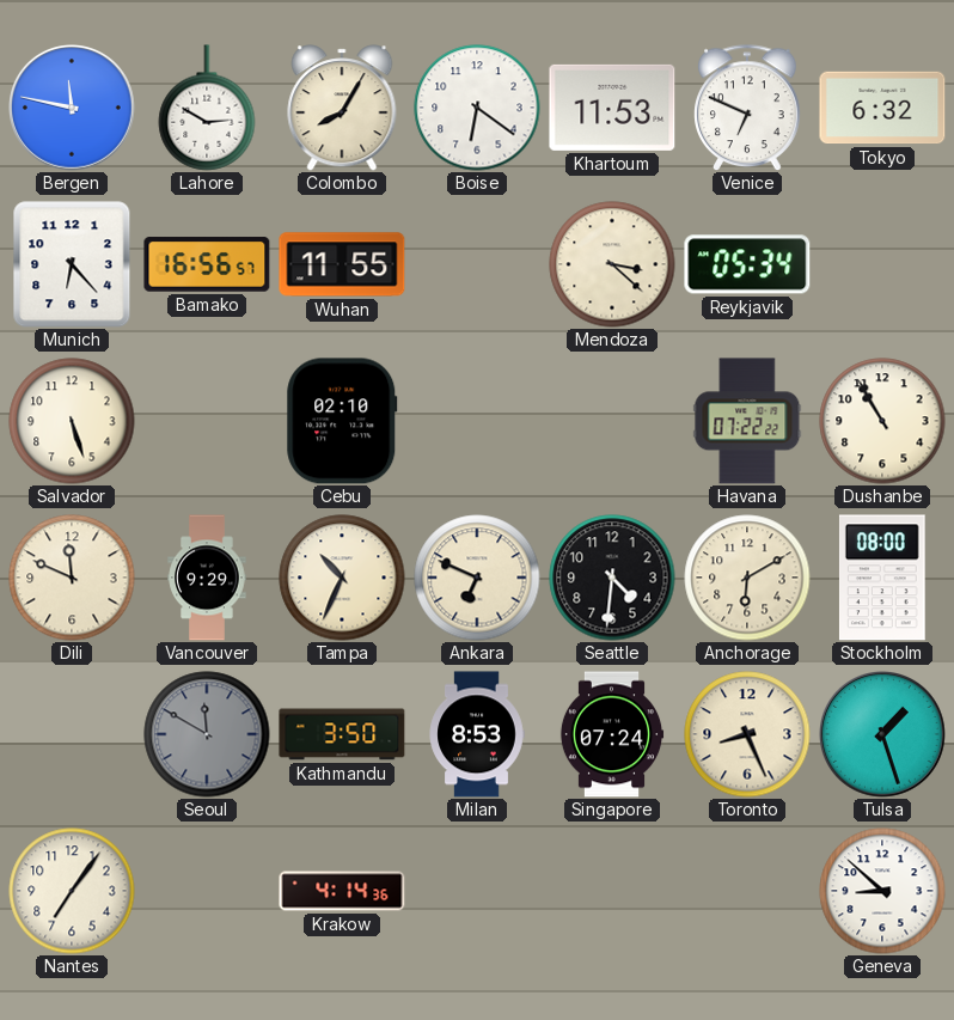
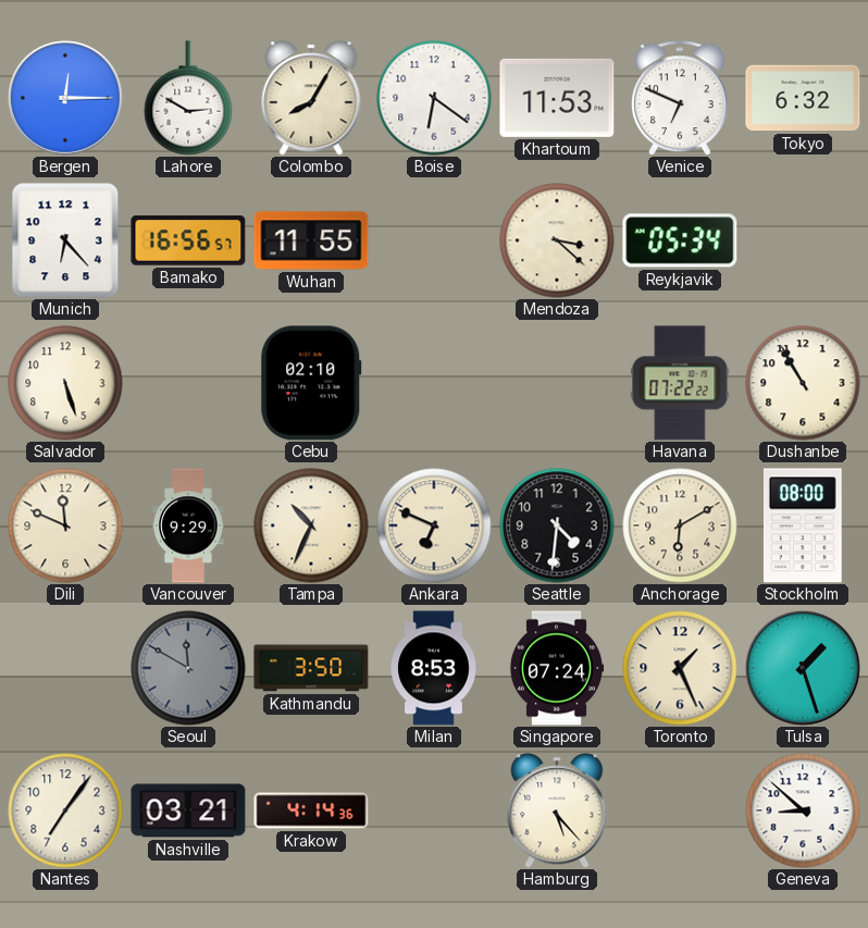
Bergen: 11:47 -> 12:15 (66, 99)
Toronto: 8:26 -> 1:26 (680, 668)
Nashville: none -> 03:21 (188, 811)
Hamburg: none -> 5:23 (557, 811)
